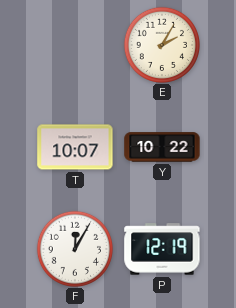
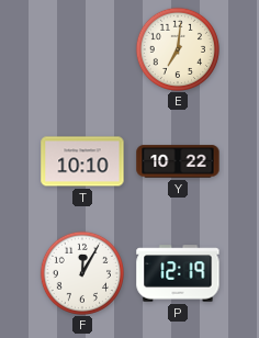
E: 2:05 -> 7:01 (177, 48)
T: 10:07 -> 10:10 (82, 161)
